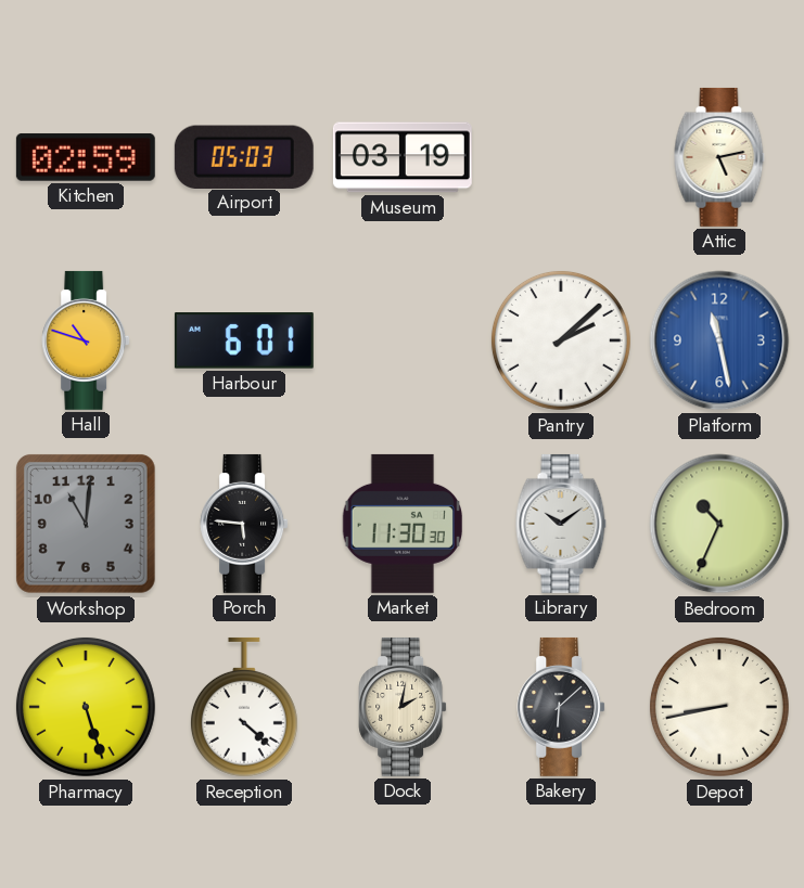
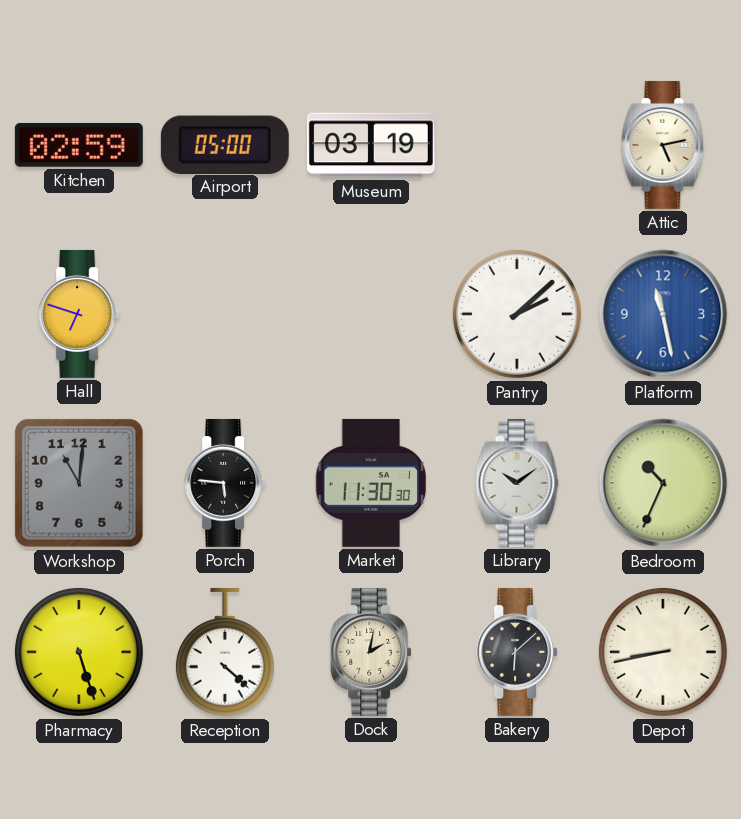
Airport: 05:03 -> 05:00 (225, 144)
Hall: 10:48 -> 6:48 (79, 314)
Harbour: 6:01 -> none (244, 340)
